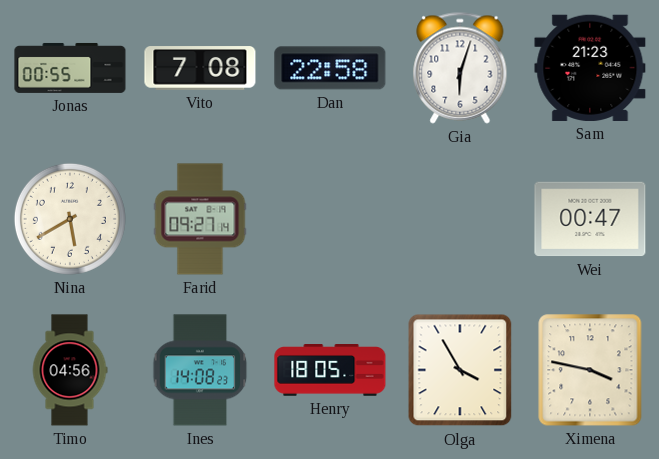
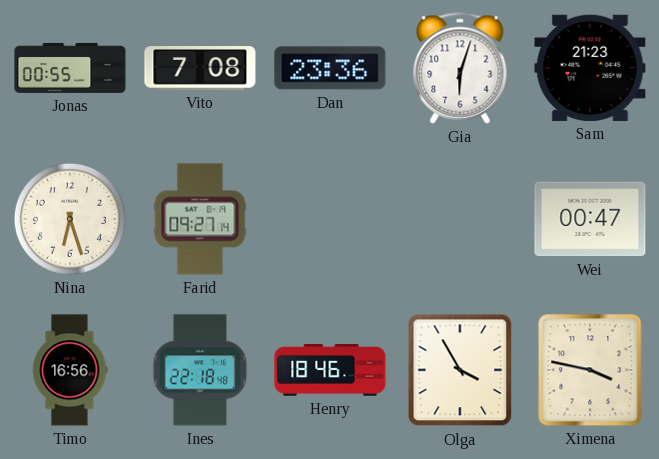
Dan: 22:58 -> 23:36 (330, 68)
Nina: 5:40 -> 6:27 (70, 219)
Timo: 04:56 -> 16:56 (70, 370)
Ines: 14:08 -> 22:18 (200, 370)
Henry: 18:05 -> 18:46 (330, 370)
